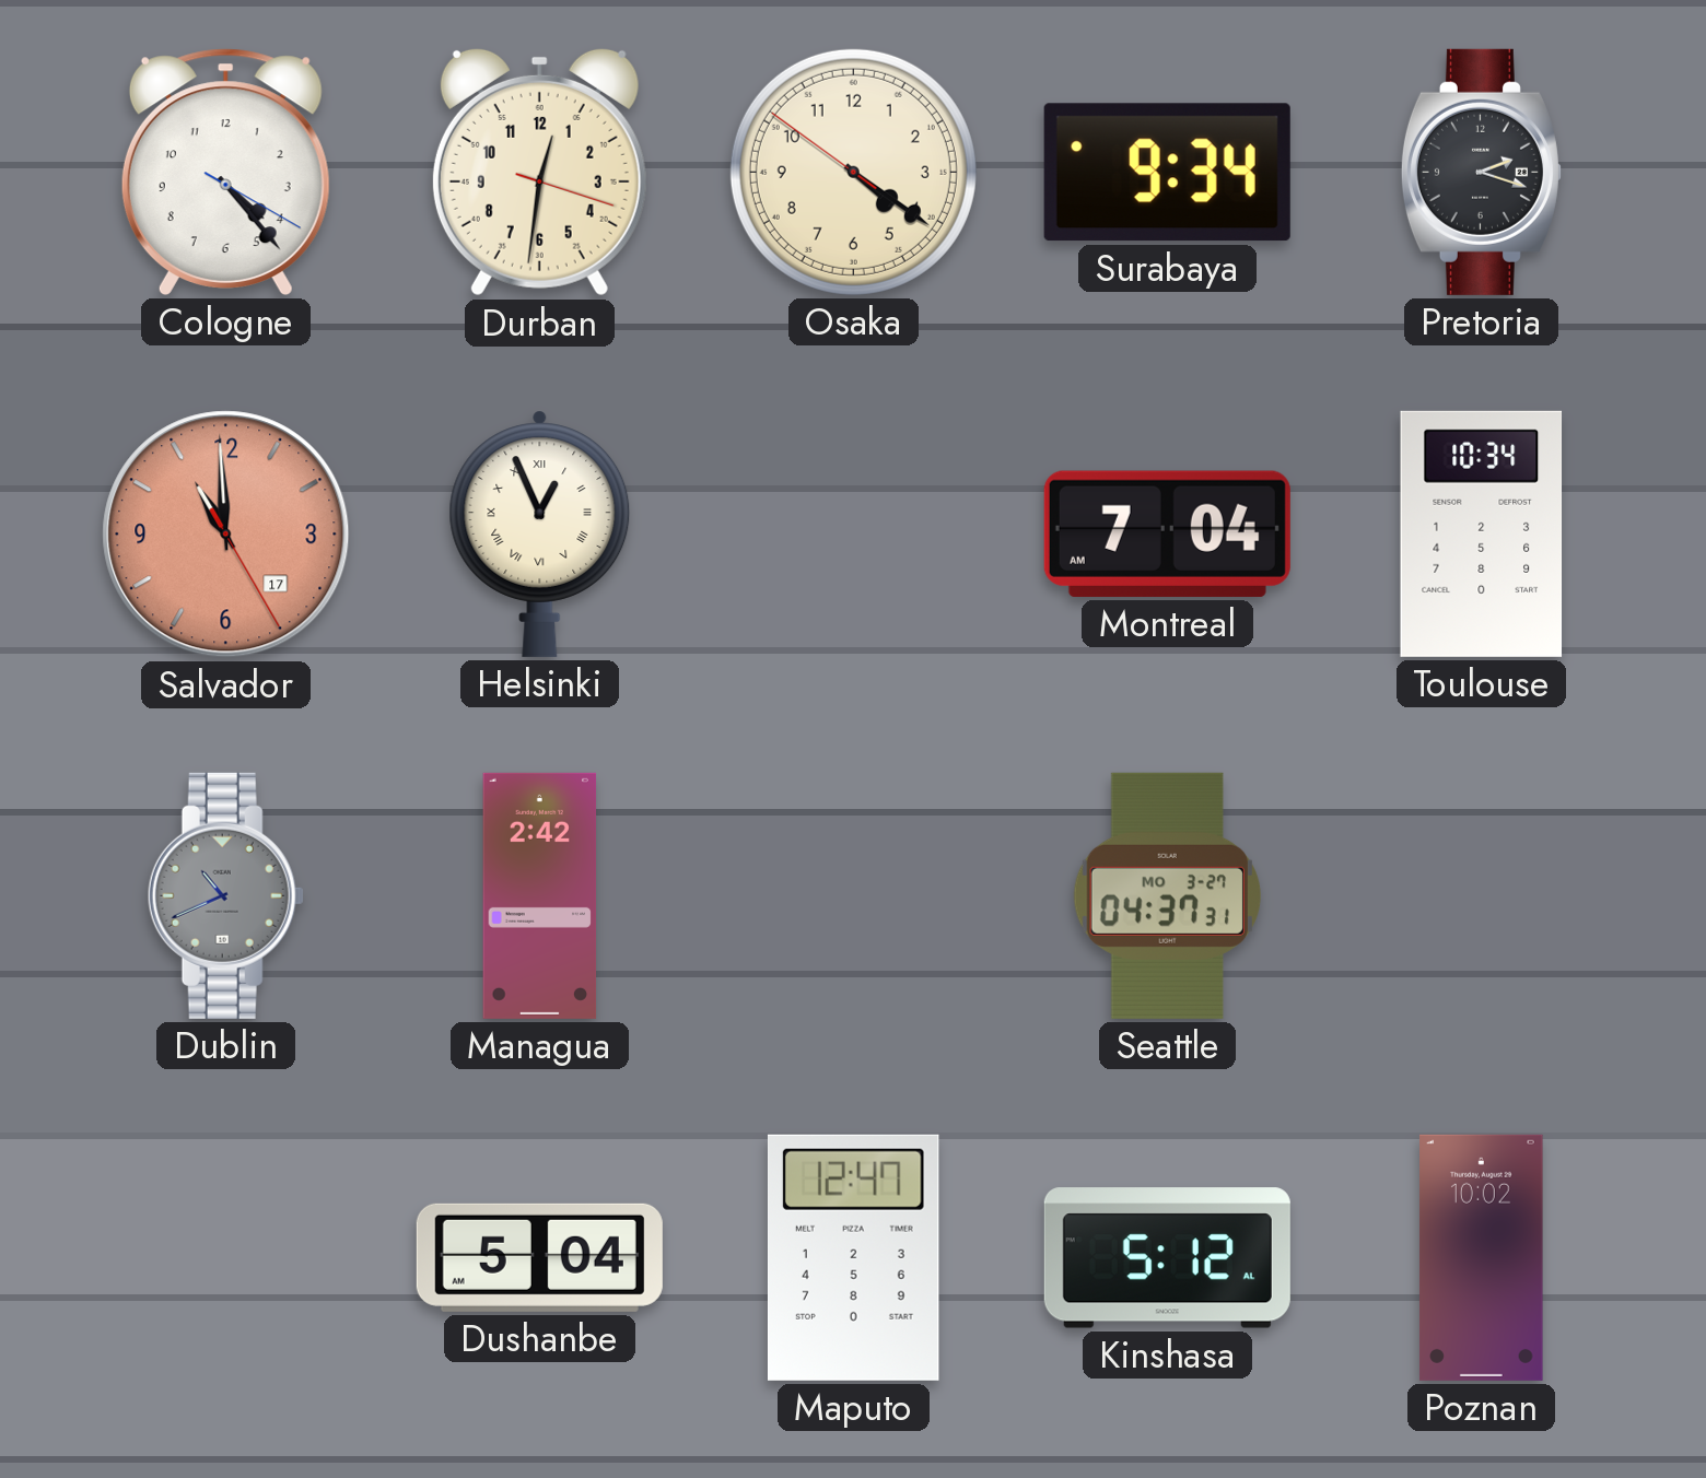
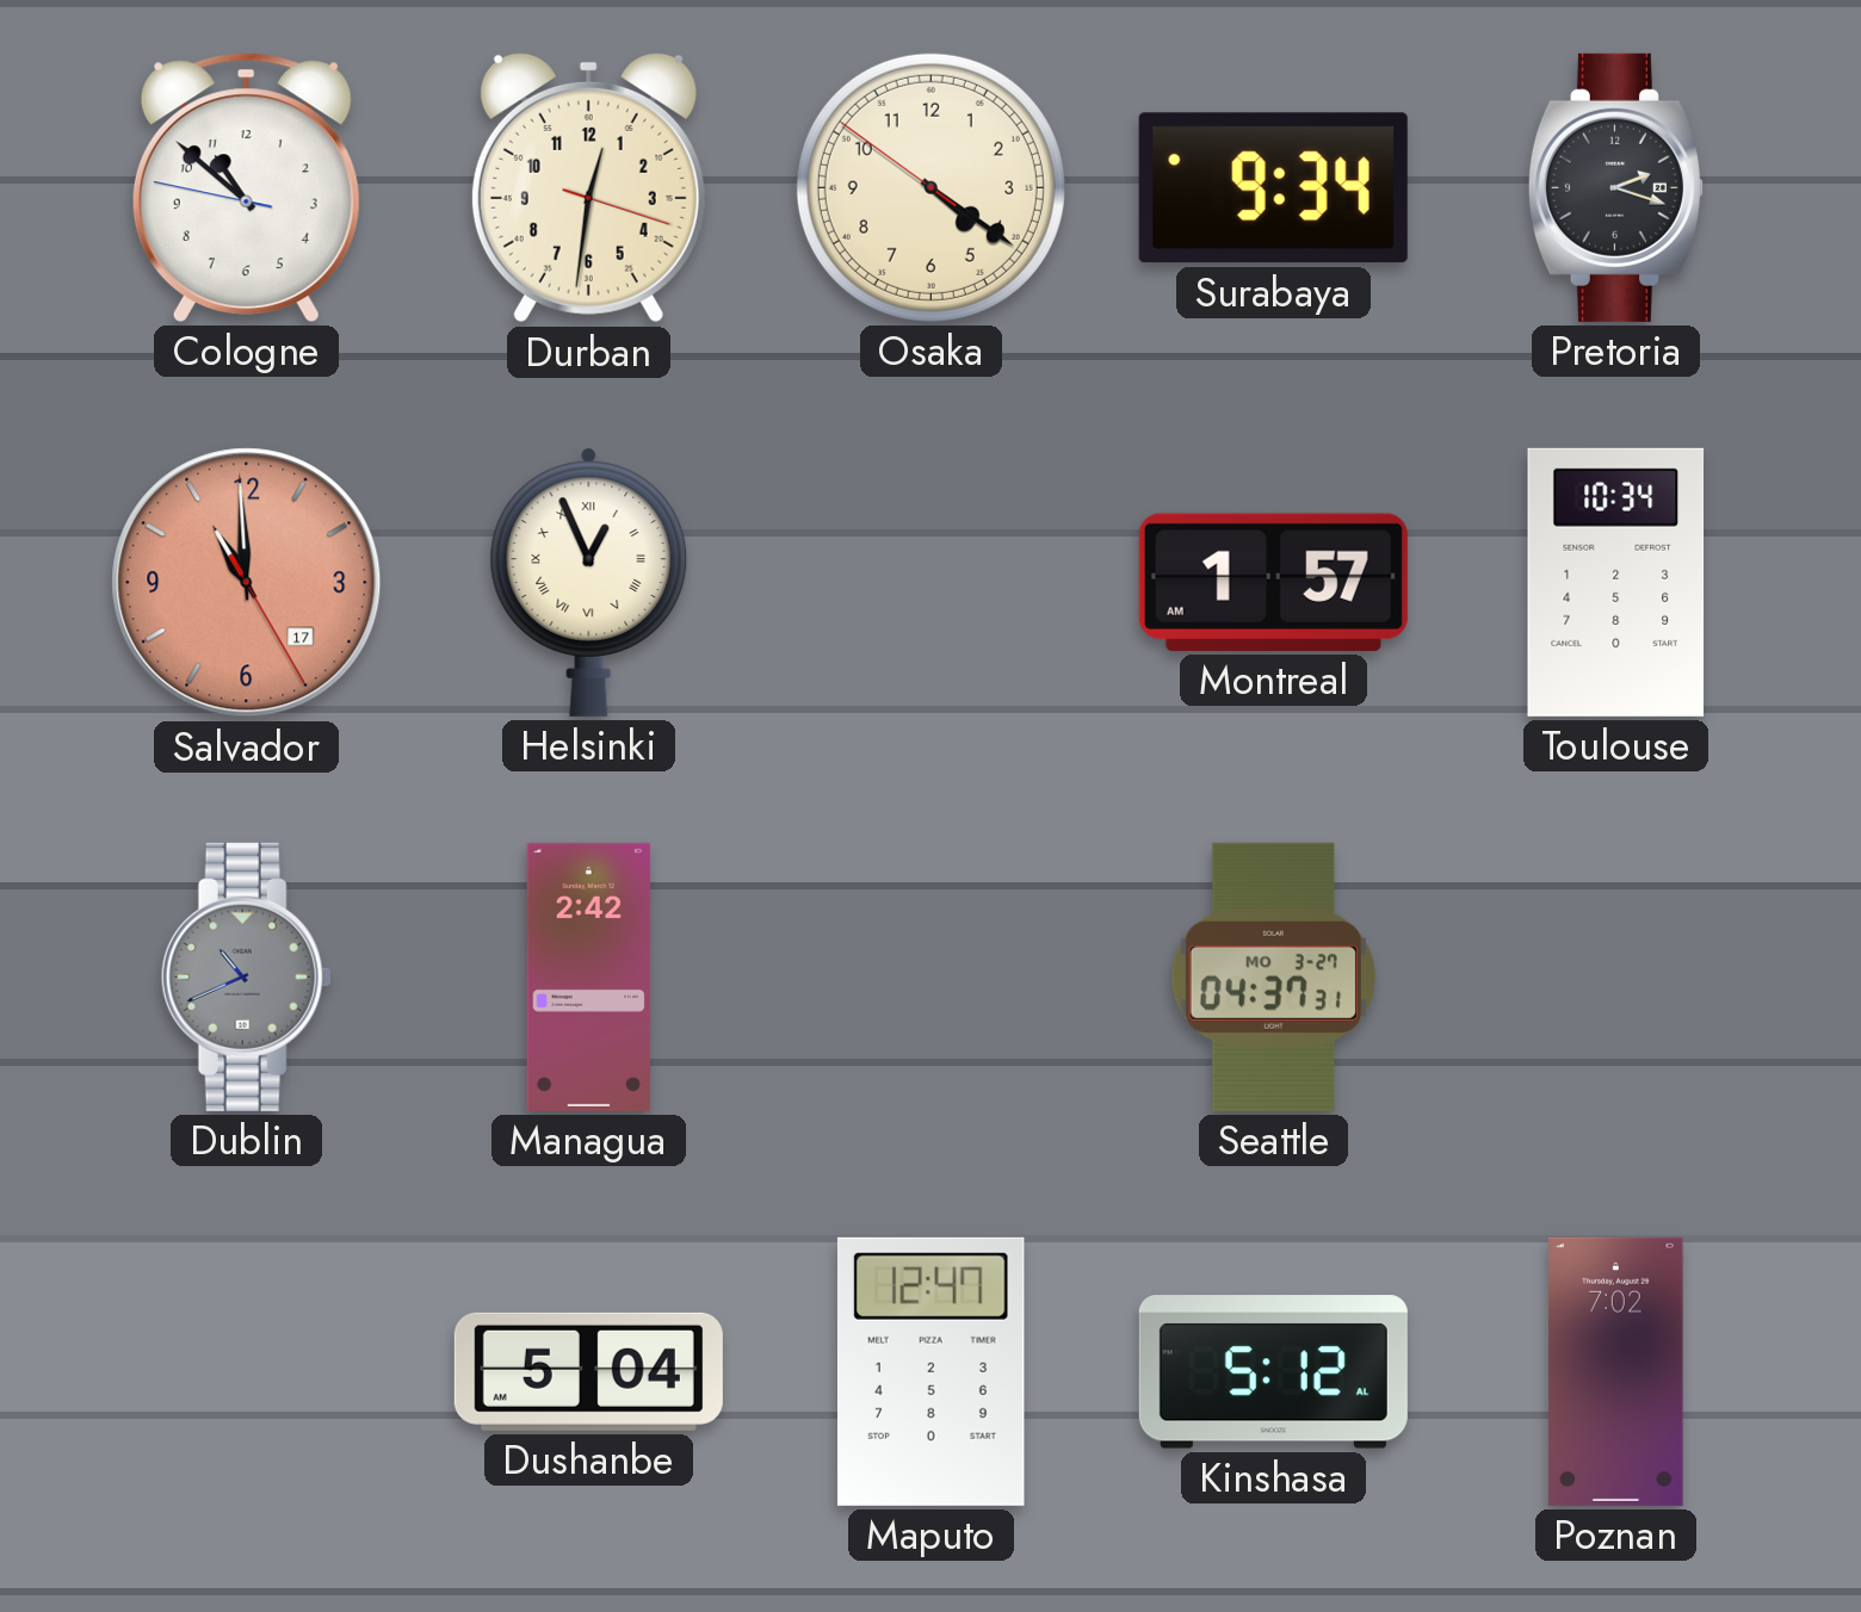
Cologne: 4:23 -> 10:51 (246, 187)
Montreal: 7:04 -> 1:57 (1273, 582)
Poznan: 10:02 -> 7:02 (1616, 1371)
